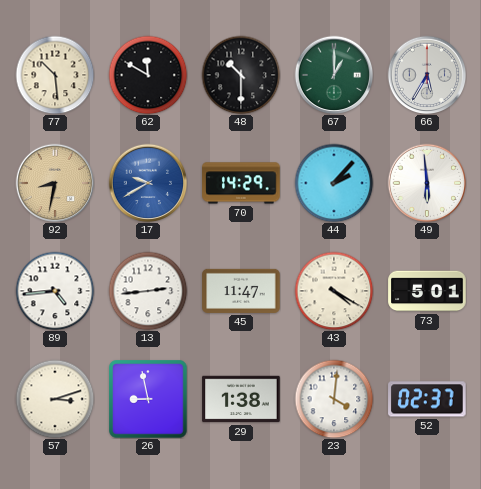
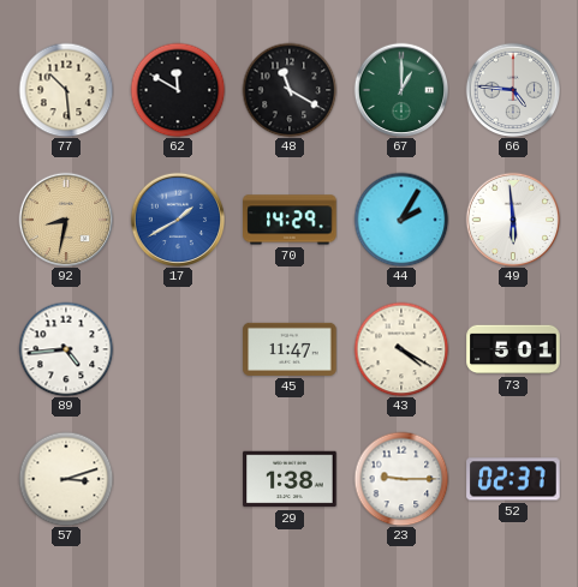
48: 10:30 -> 11:20 (290, 90)
66: 5:35 -> 4:46 (513, 90)
17: 9:40 -> 1:40 (178, 220)
44: 2:07 -> 2:05 (401, 220)
13: 2:44 -> none (148, 291)
26: 8:58 -> none (148, 399)
23: 4:01 -> 9:15 (401, 479)
